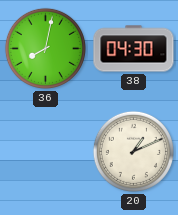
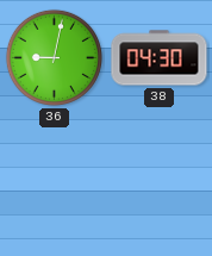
36: 8:02 -> 9:02 (54, 57)
20: 1:11 -> none (133, 151)
